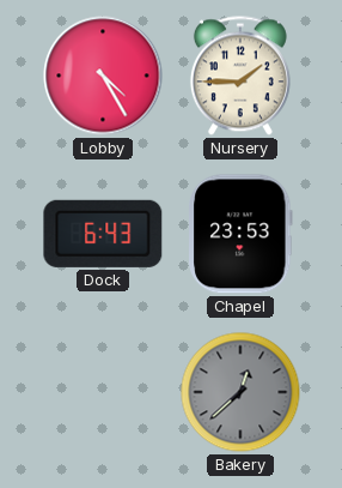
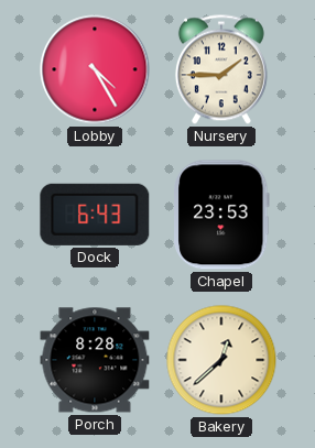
Porch: none -> 8:28 (95, 360)
Bakery dial: grey -> cream (221, 360)
